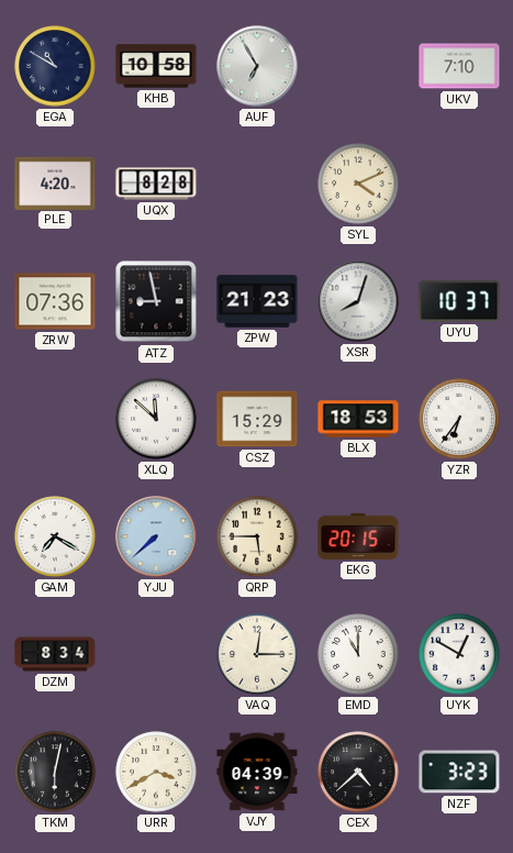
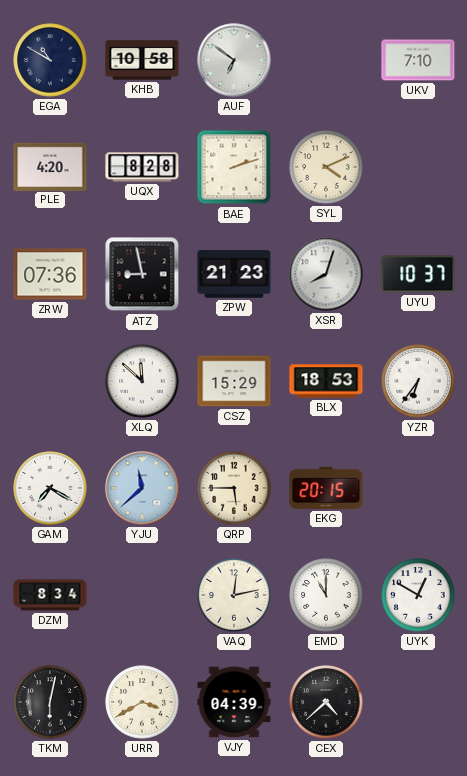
AUF: 6:55 -> 6:51 (234, 60)
BAE: none -> 2:12 (234, 167)
YJU: 7:38 -> 11:38 (142, 488)
VAQ: 12:15 -> 12:13 (234, 595)
NZF: 3:23 -> none (459, 772)
